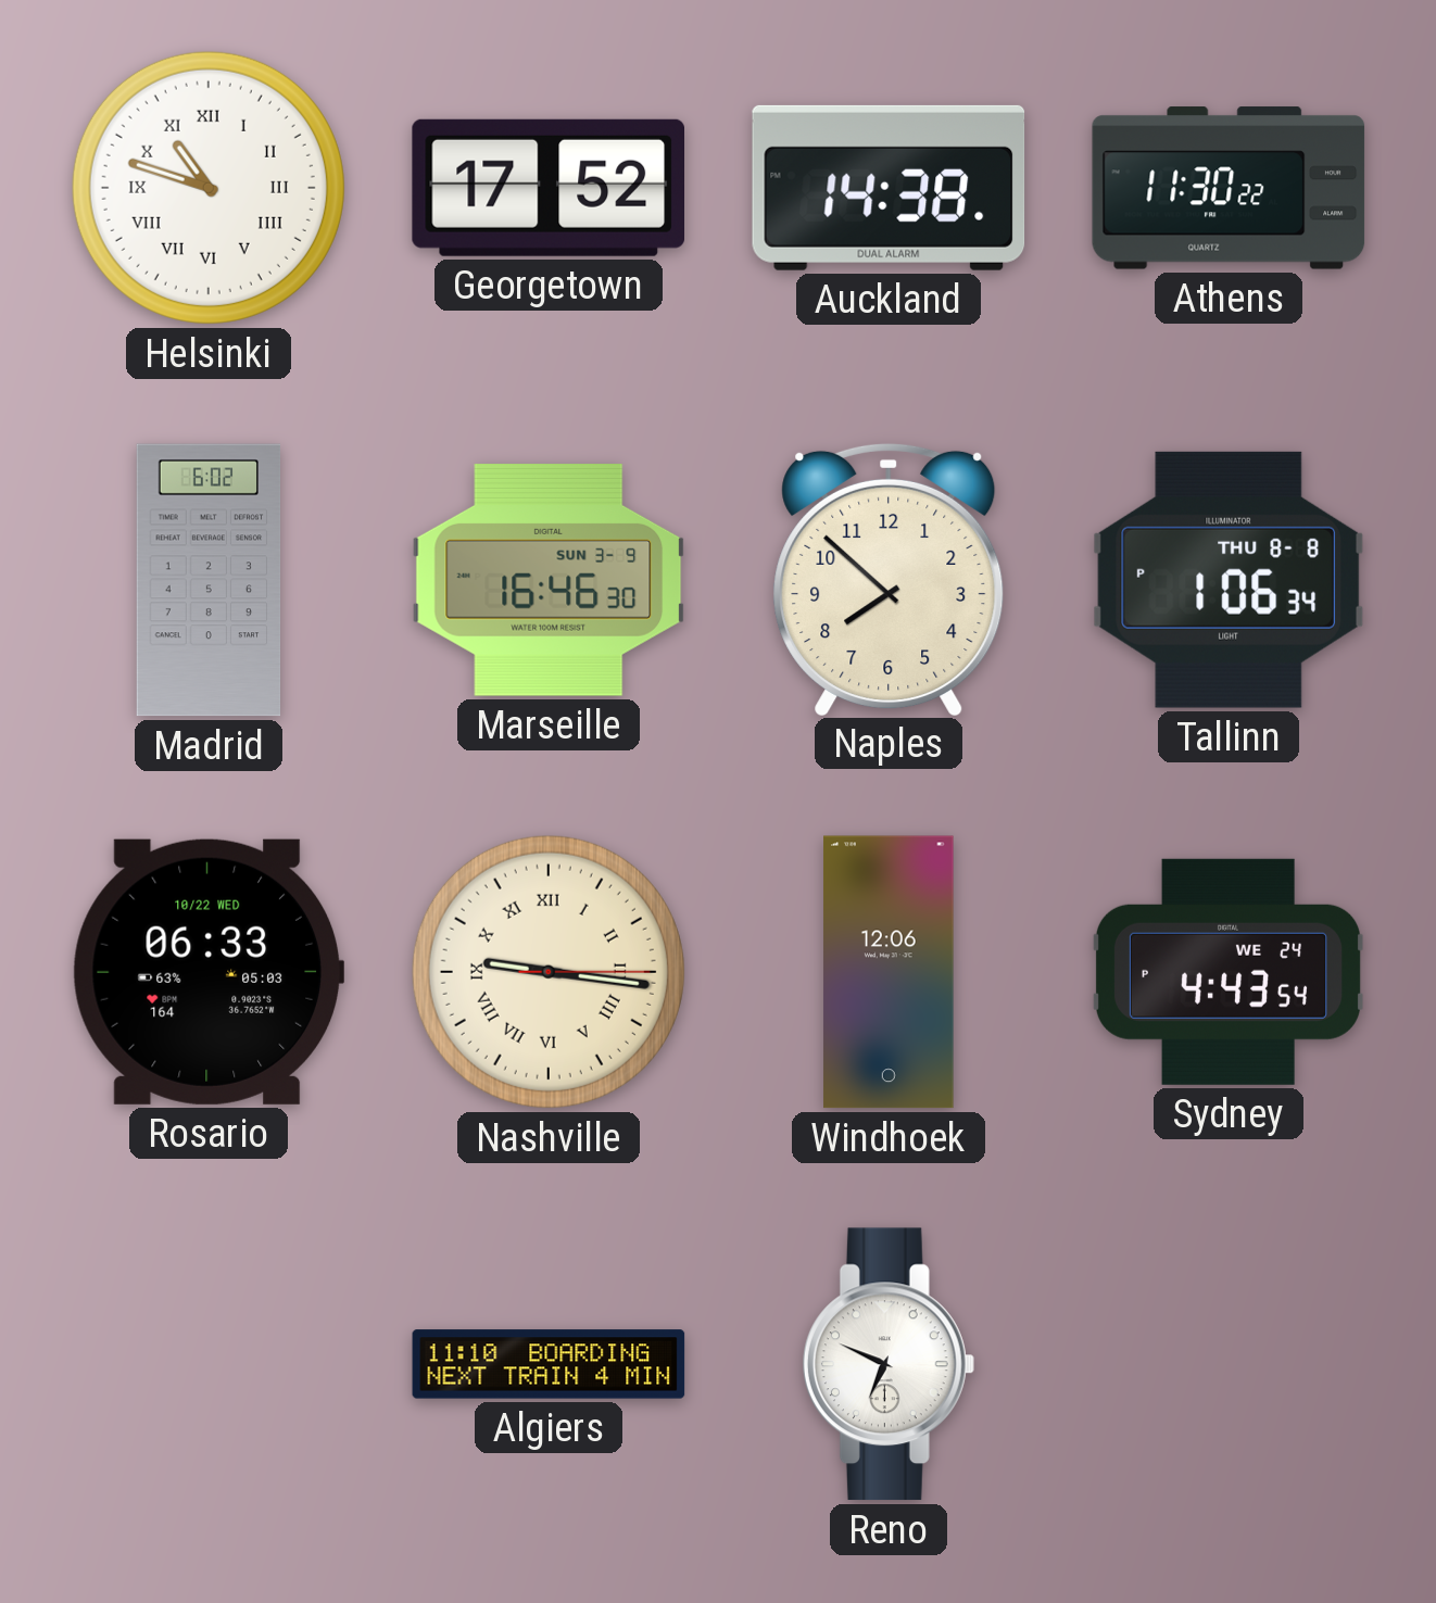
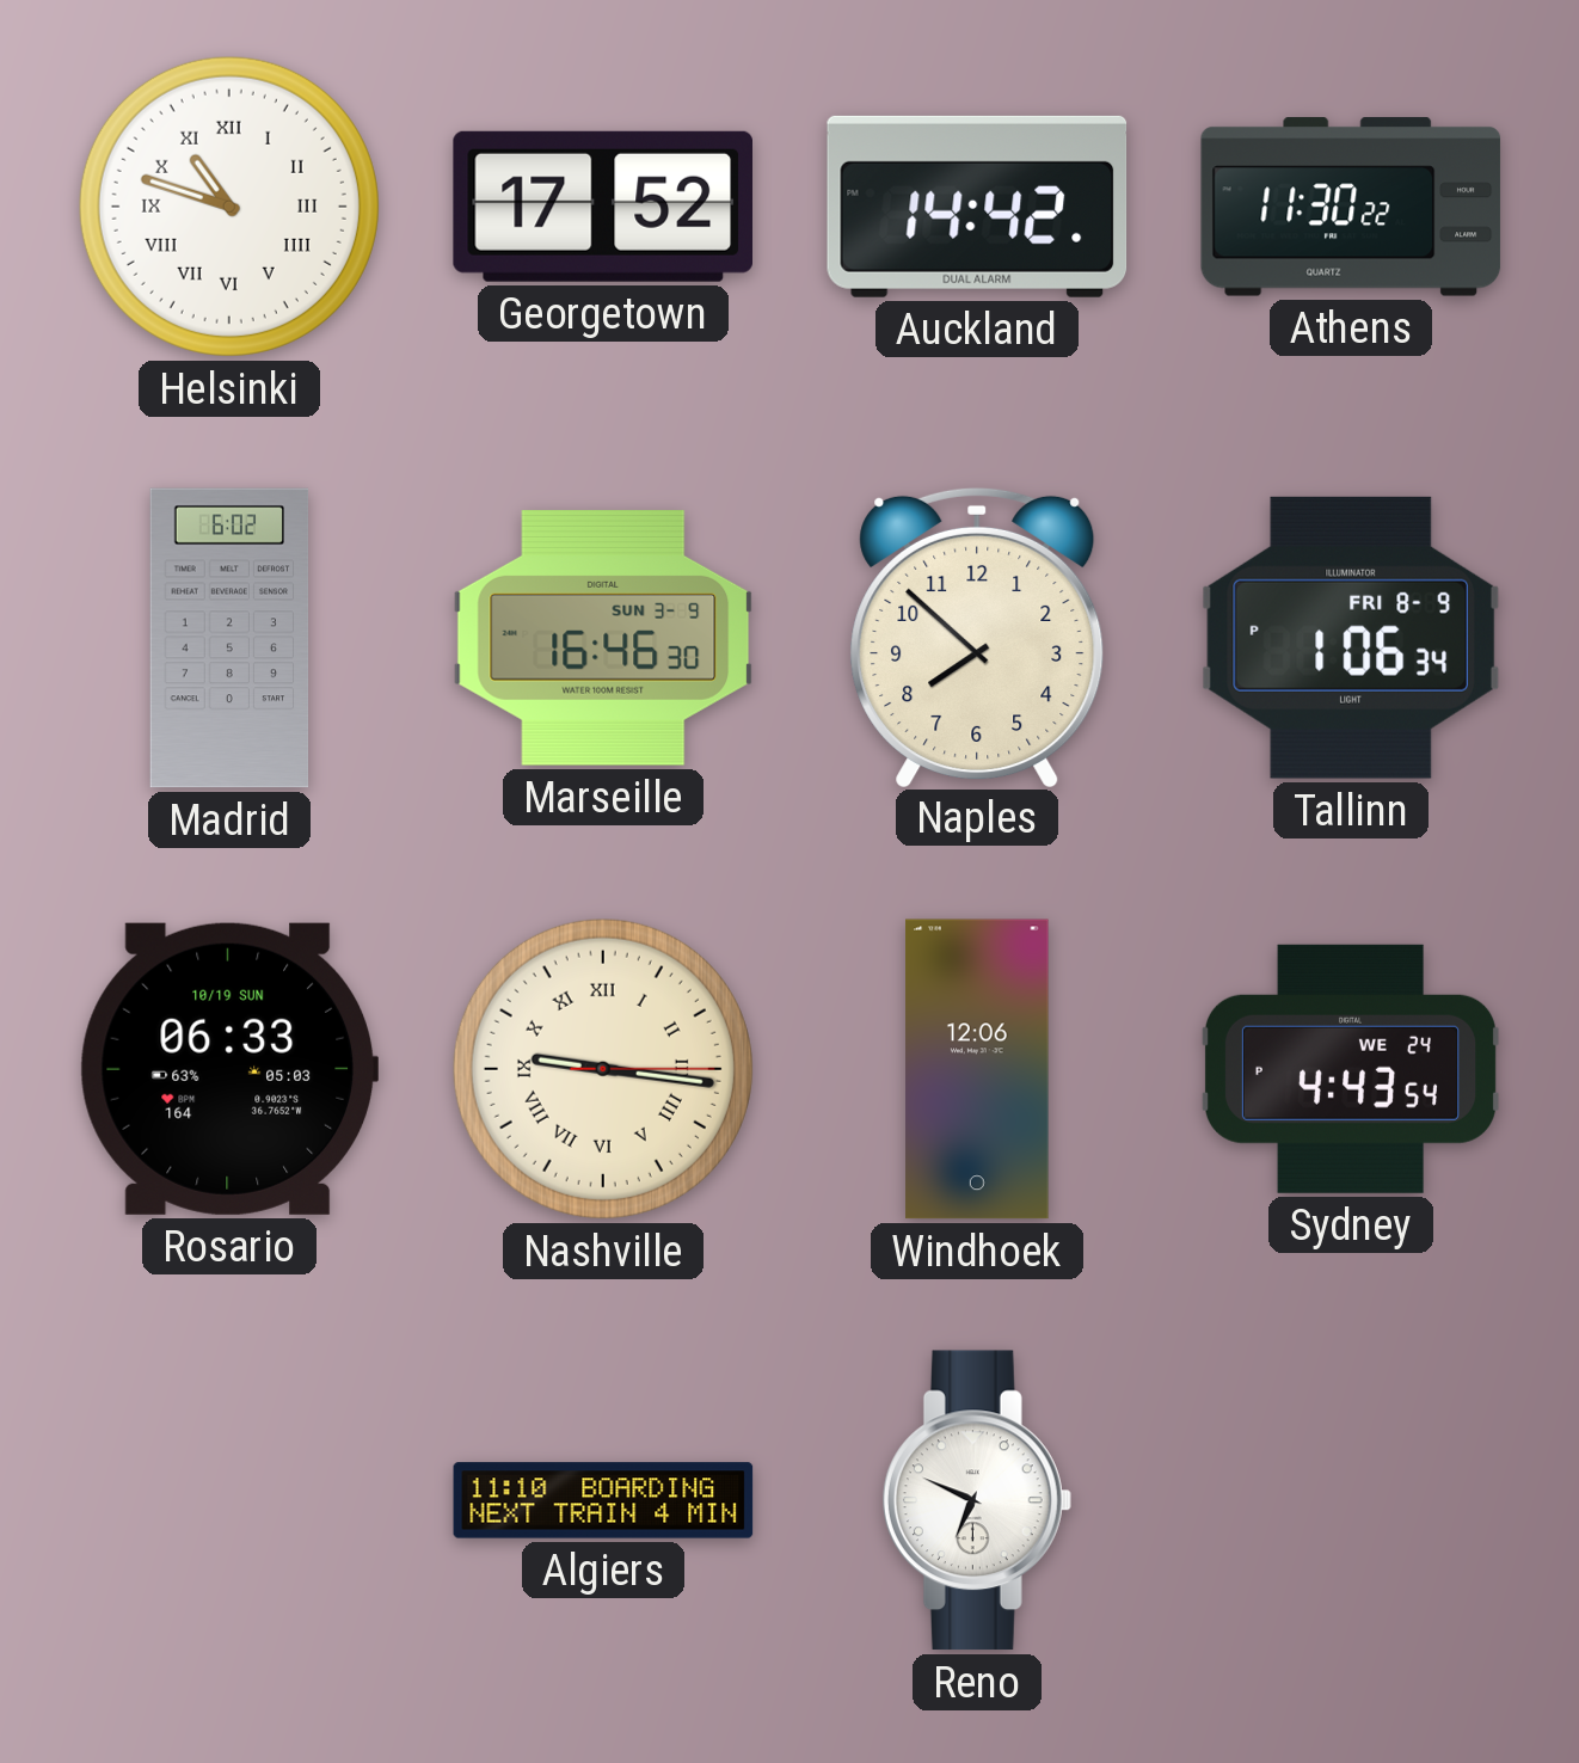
Auckland: 14:38 -> 14:42 (977, 207)
Tallinn date: THU 8-8 -> FRI 8-9 (1351, 638)
Rosario date: 10/22 WED -> 10/19 SUN (228, 1069)
